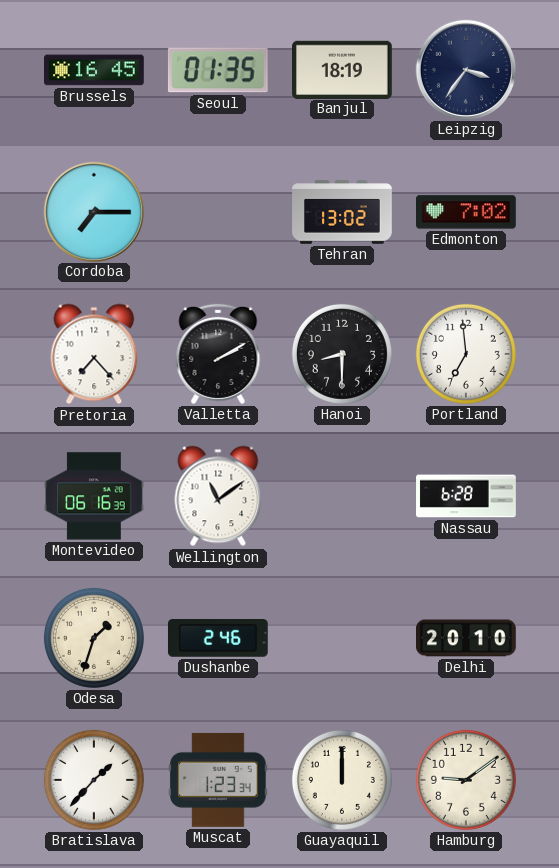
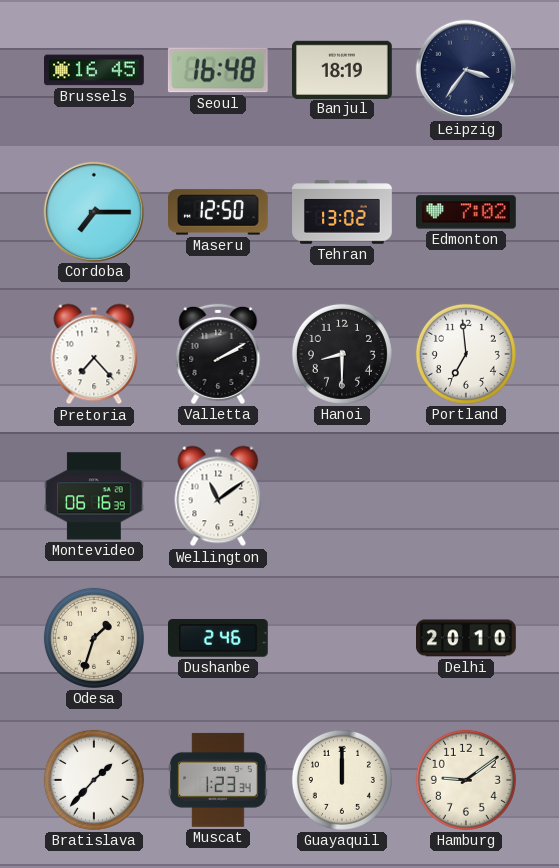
Seoul: 01:35 -> 16:48 (218, 70)
Maseru: none -> 12:50 (219, 212)
Nassau: 6:28 -> none (466, 496)
